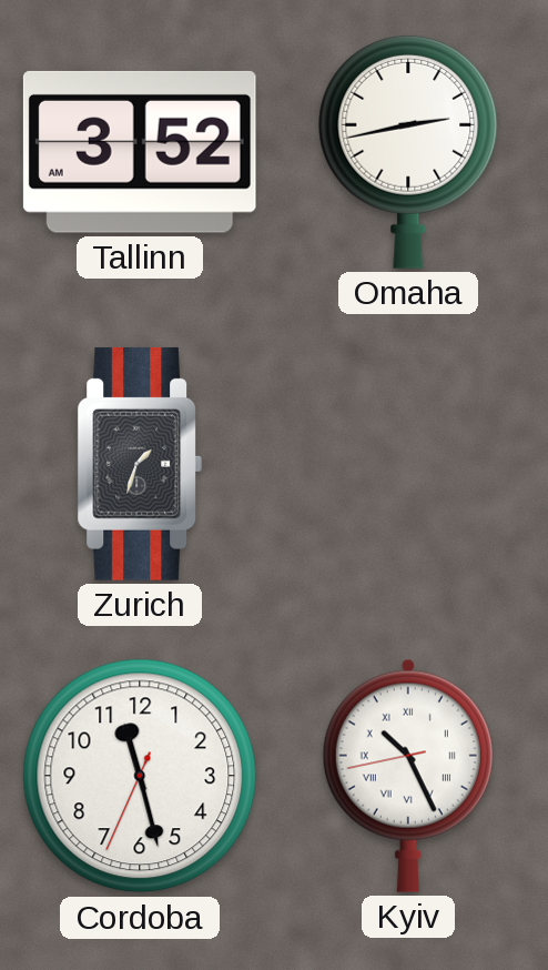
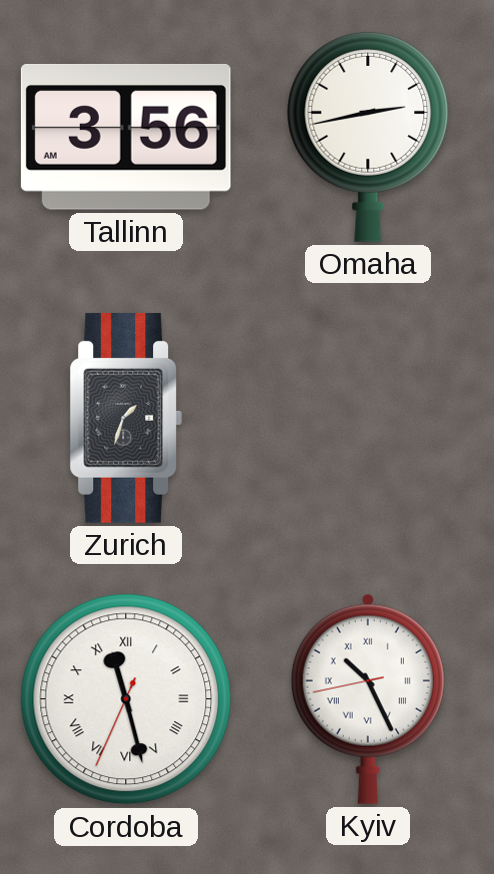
Tallinn: 3:52 -> 3:56 (126, 137)
Cordoba numerals: Arabic -> Roman (126, 699)
